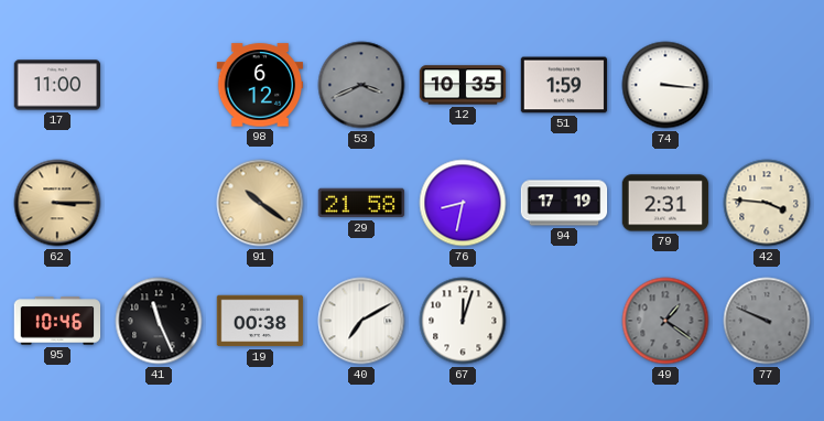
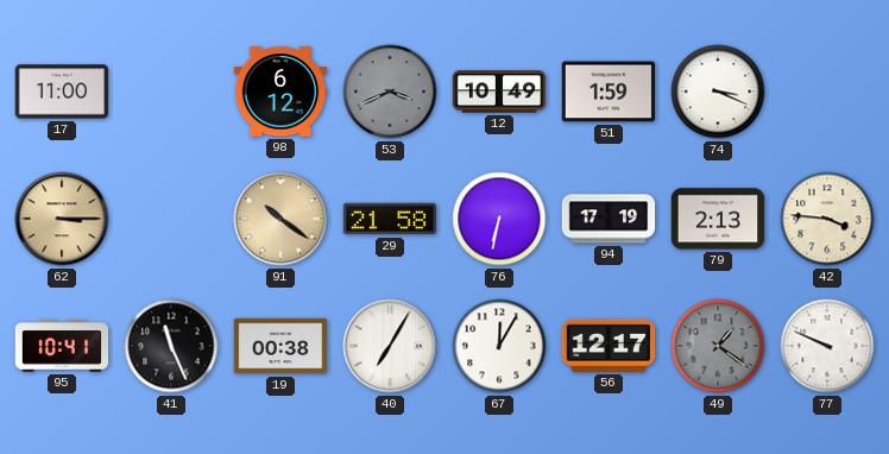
12: 10:35 -> 10:49 (499, 92)
74: 3:16 -> 3:19 (718, 92)
76: 8:32 -> 6:32 (499, 219)
79: 2:31 -> 2:13 (718, 219)
95: 10:46 -> 10:41 (62, 346)
40: 7:10 -> 7:05 (390, 346)
67: 12:03 -> 12:05 (499, 346)
56: none -> 12:17 (609, 346)
77 dial: grey -> white (827, 346)
